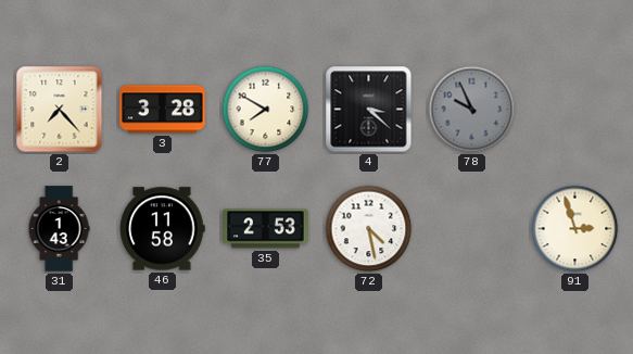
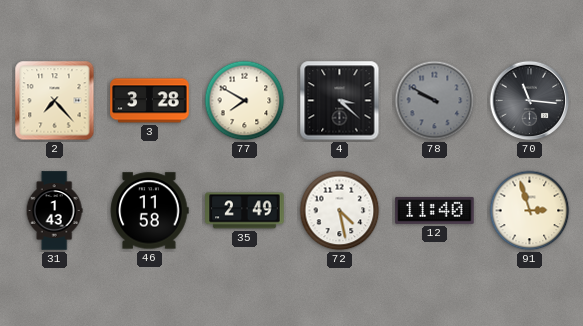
78: 9:56 -> 9:50 (435, 101)
70: none -> 11:16 (530, 101)
35: 2:53 -> 2:49 (245, 211)
12: none -> 11:40 (435, 210)
